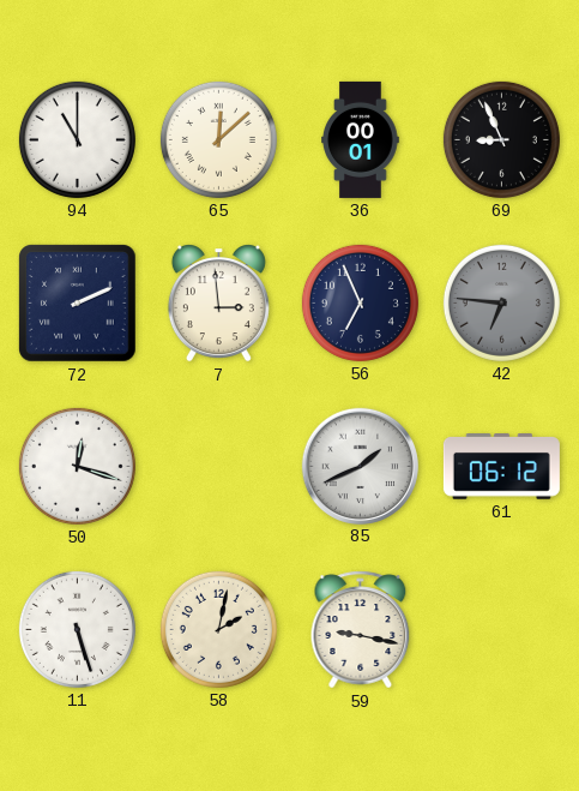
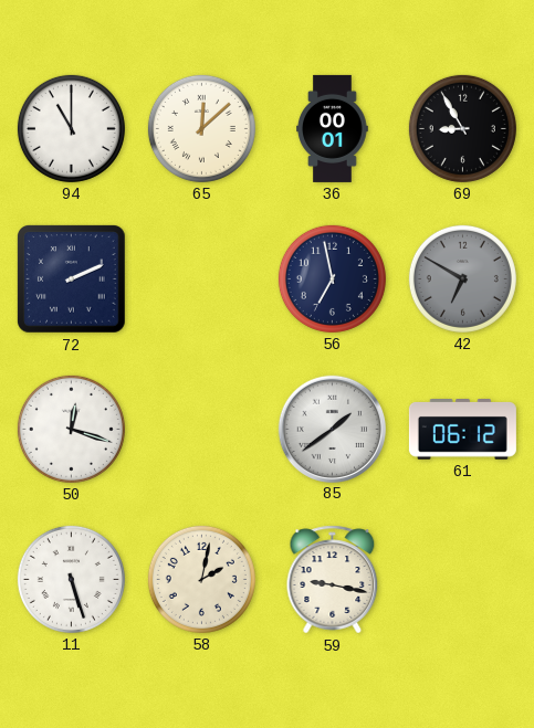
69: 8:56 -> 8:55 (462, 128)
7: 2:59 -> none (218, 304)
56: 6:56 -> 6:58 (332, 278)
42: 6:46 -> 6:50 (462, 278)
85: 1:41 -> 1:39 (332, 429)
